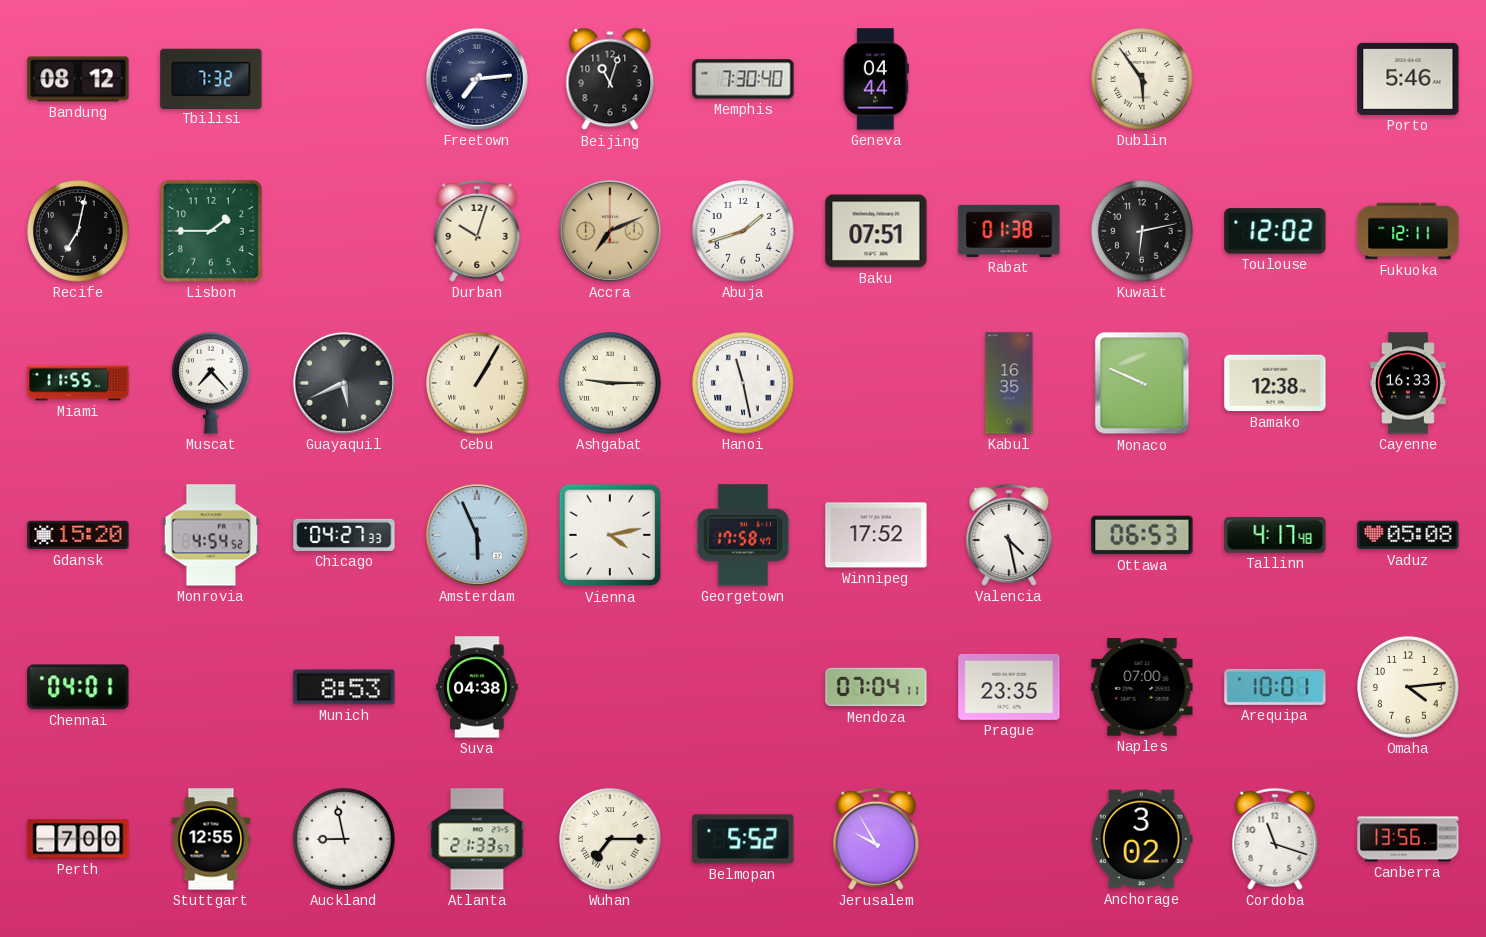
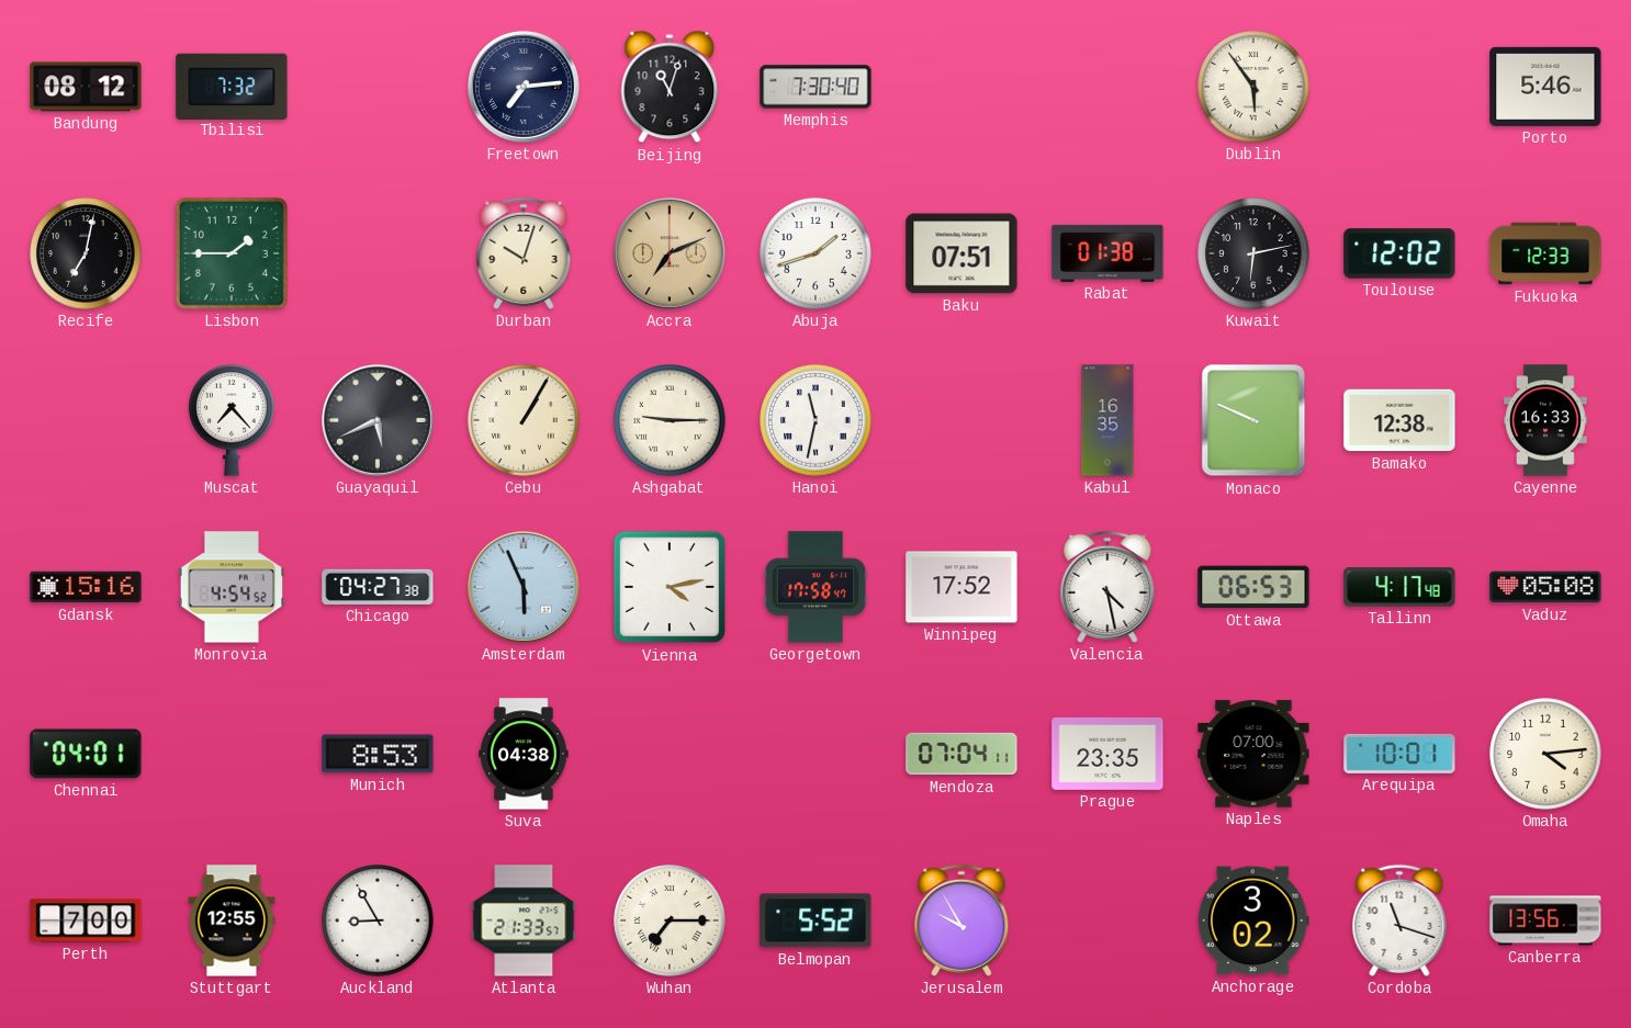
Geneva: 04:44 -> none (876, 79)
Fukuoka: 12:11 -> 12:33 (1545, 253)
Miami: 11:55 -> none (78, 383)
Hanoi: 11:28 -> 11:32 (815, 420)
Gdansk: 15:20 -> 15:16 (86, 587)
Chicago: 04:27:33 -> 04:27:38 (378, 587)
Auckland: 8:58 -> 8:55 (378, 920)
